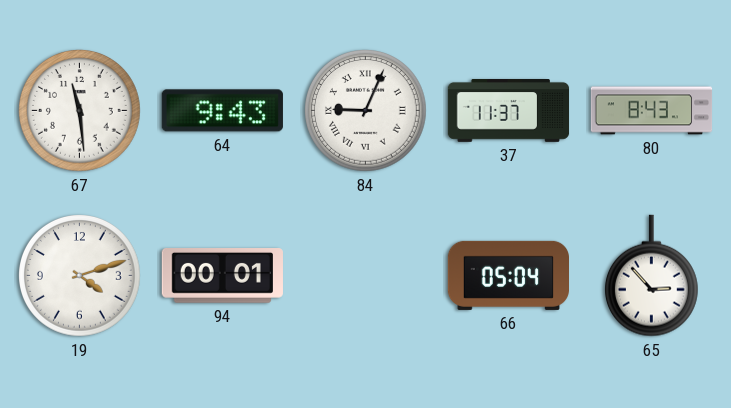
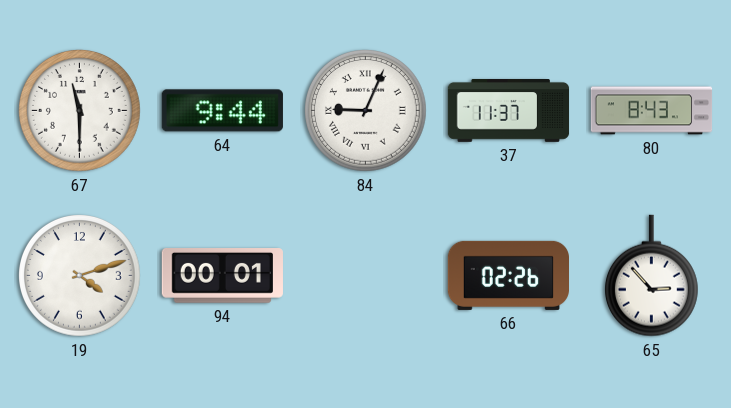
67: 11:29 -> 11:30 (80, 111)
64: 9:43 -> 9:44 (222, 111)
66: 05:04 -> 02:26 (508, 275)
